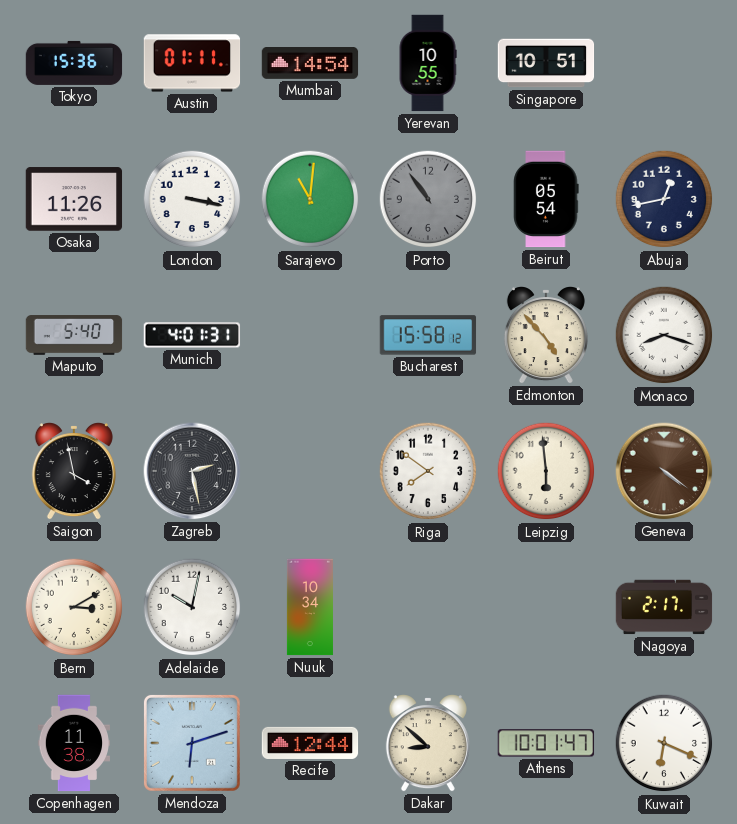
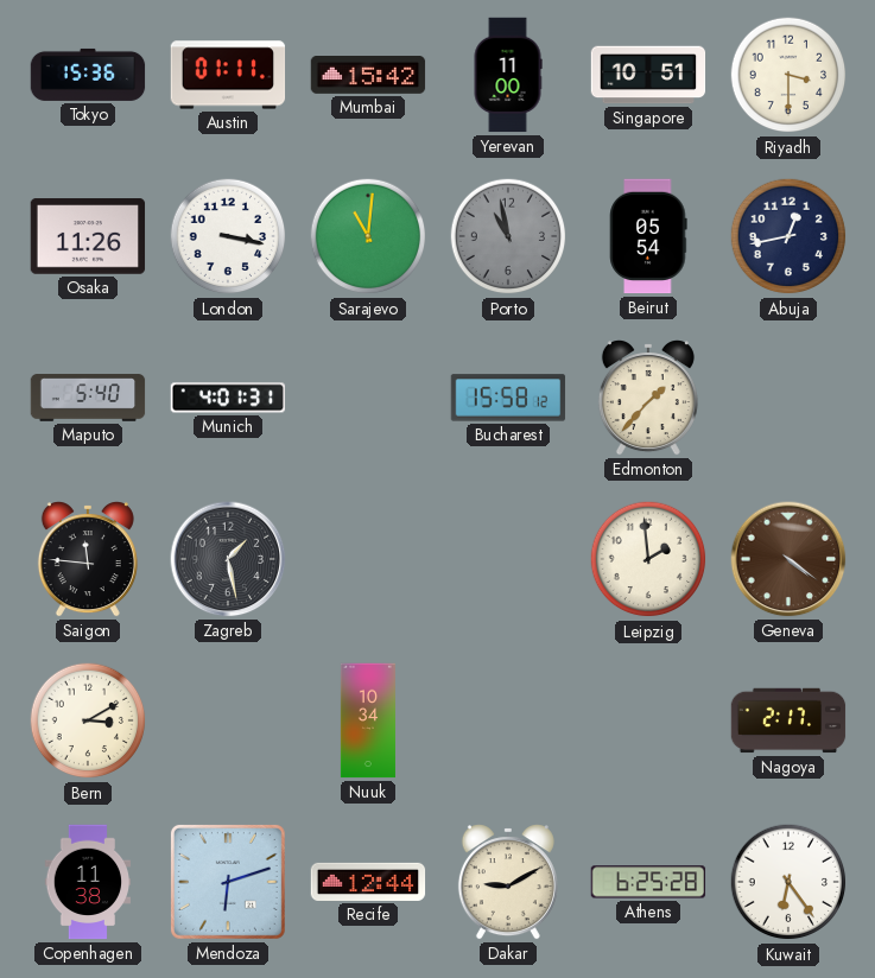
Mumbai: 14:54 -> 15:42 (368, 76)
Yerevan: 10:55 -> 11:00 (508, 75)
Riyadh: none -> 3:30 (788, 75)
Porto: 10:54 -> 10:58 (508, 236)
Edmonton: 4:53 -> 1:37 (648, 398)
Monaco: 8:18 -> none (664, 335)
Saigon: 3:58 -> 11:46 (88, 559)
Zagreb: 2:28 -> 1:28 (228, 559)
Riga: 7:51 -> none (428, 471)
Leipzig: 5:59 -> 1:59 (648, 559)
Adelaide: 10:02 -> none (192, 607)
Dakar: 8:52 -> 9:10 (508, 882)
Athens: 10:01 -> 6:25 (648, 882)
Kuwait: 6:19 -> 6:24 (788, 882)
